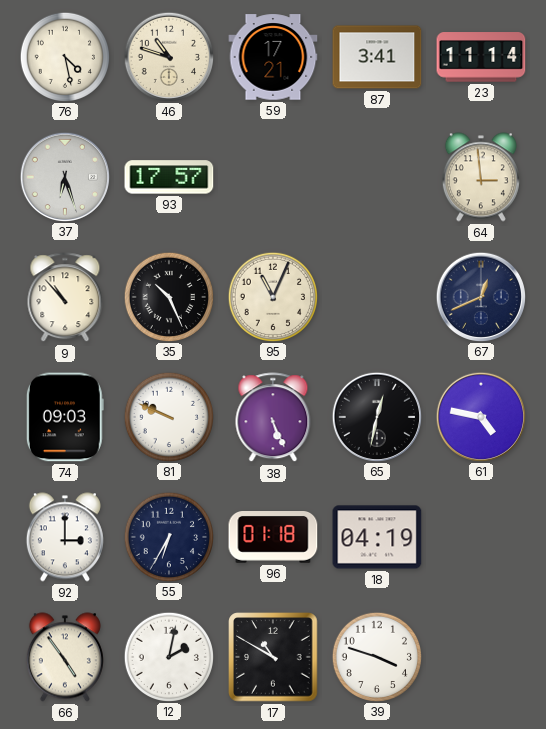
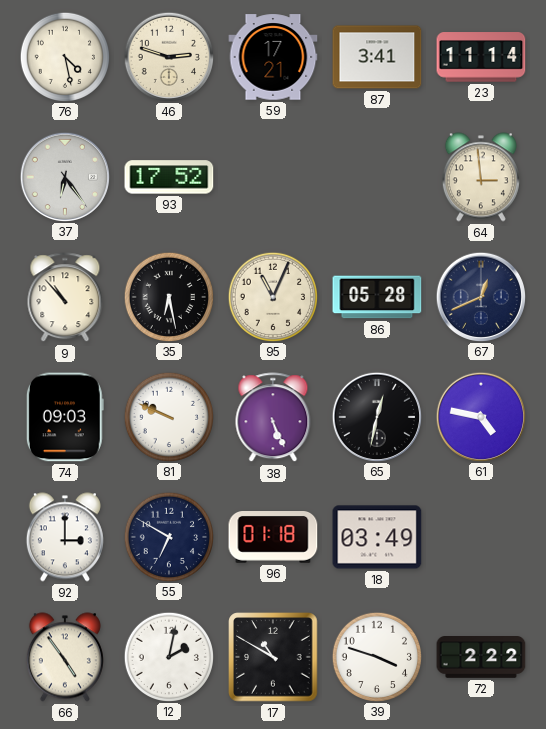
46: 10:48 -> 2:48 (168, 56)
37: 6:27 -> 6:24 (64, 176)
93: 17:57 -> 17:52 (169, 177)
35: 10:26 -> 6:28 (168, 296)
86: none -> 05:28 (377, 297)
55: 6:35 -> 6:50 (168, 536)
18: 04:19 -> 03:49 (377, 537)
72: none -> 2:22 (481, 658)
